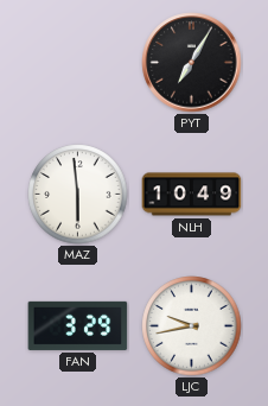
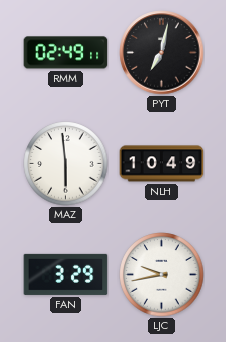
RMM: none -> 02:49 (66, 53)
PYT: 7:05 -> 7:02 (162, 53)
